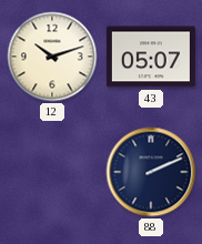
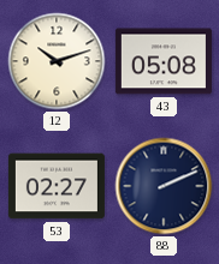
43: 05:07 -> 05:08 (164, 61)
53: none -> 02:27 (57, 186)
